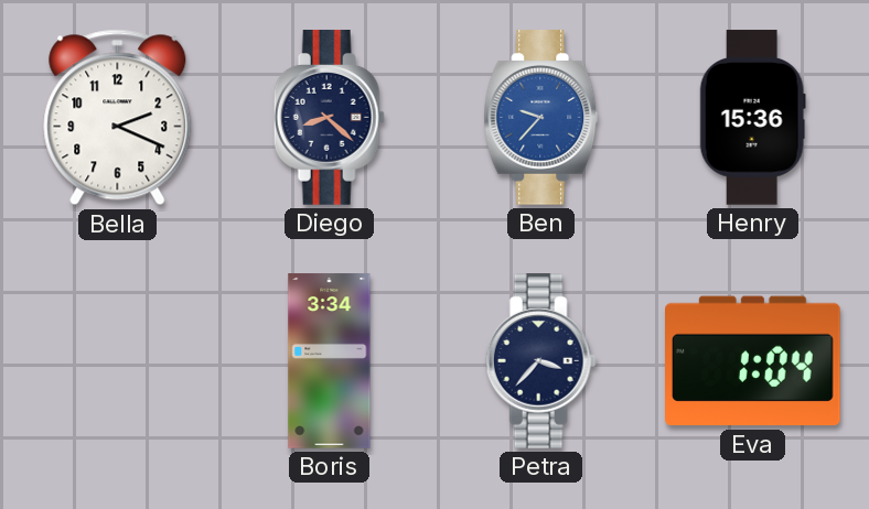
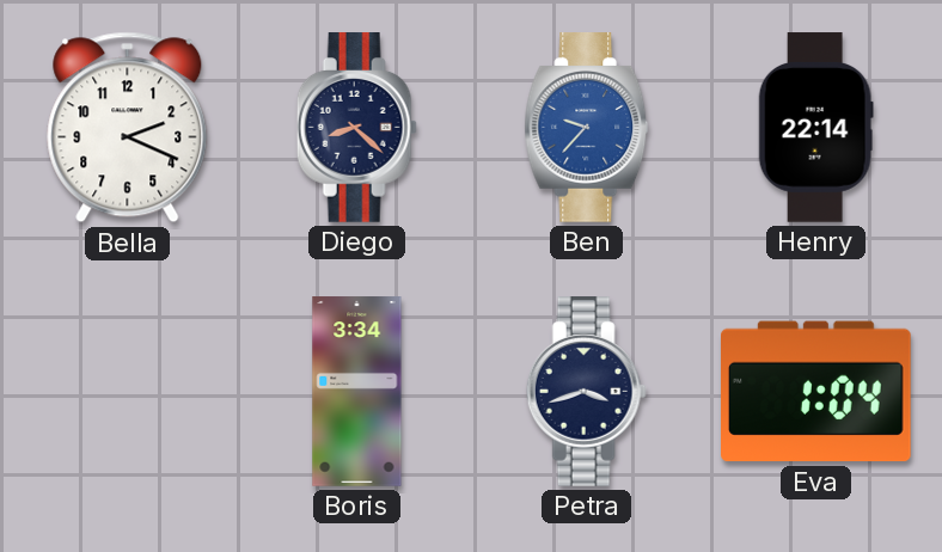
Henry: 15:36 -> 22:14 (815, 128)
Petra: 3:37 -> 3:42 (586, 392)
